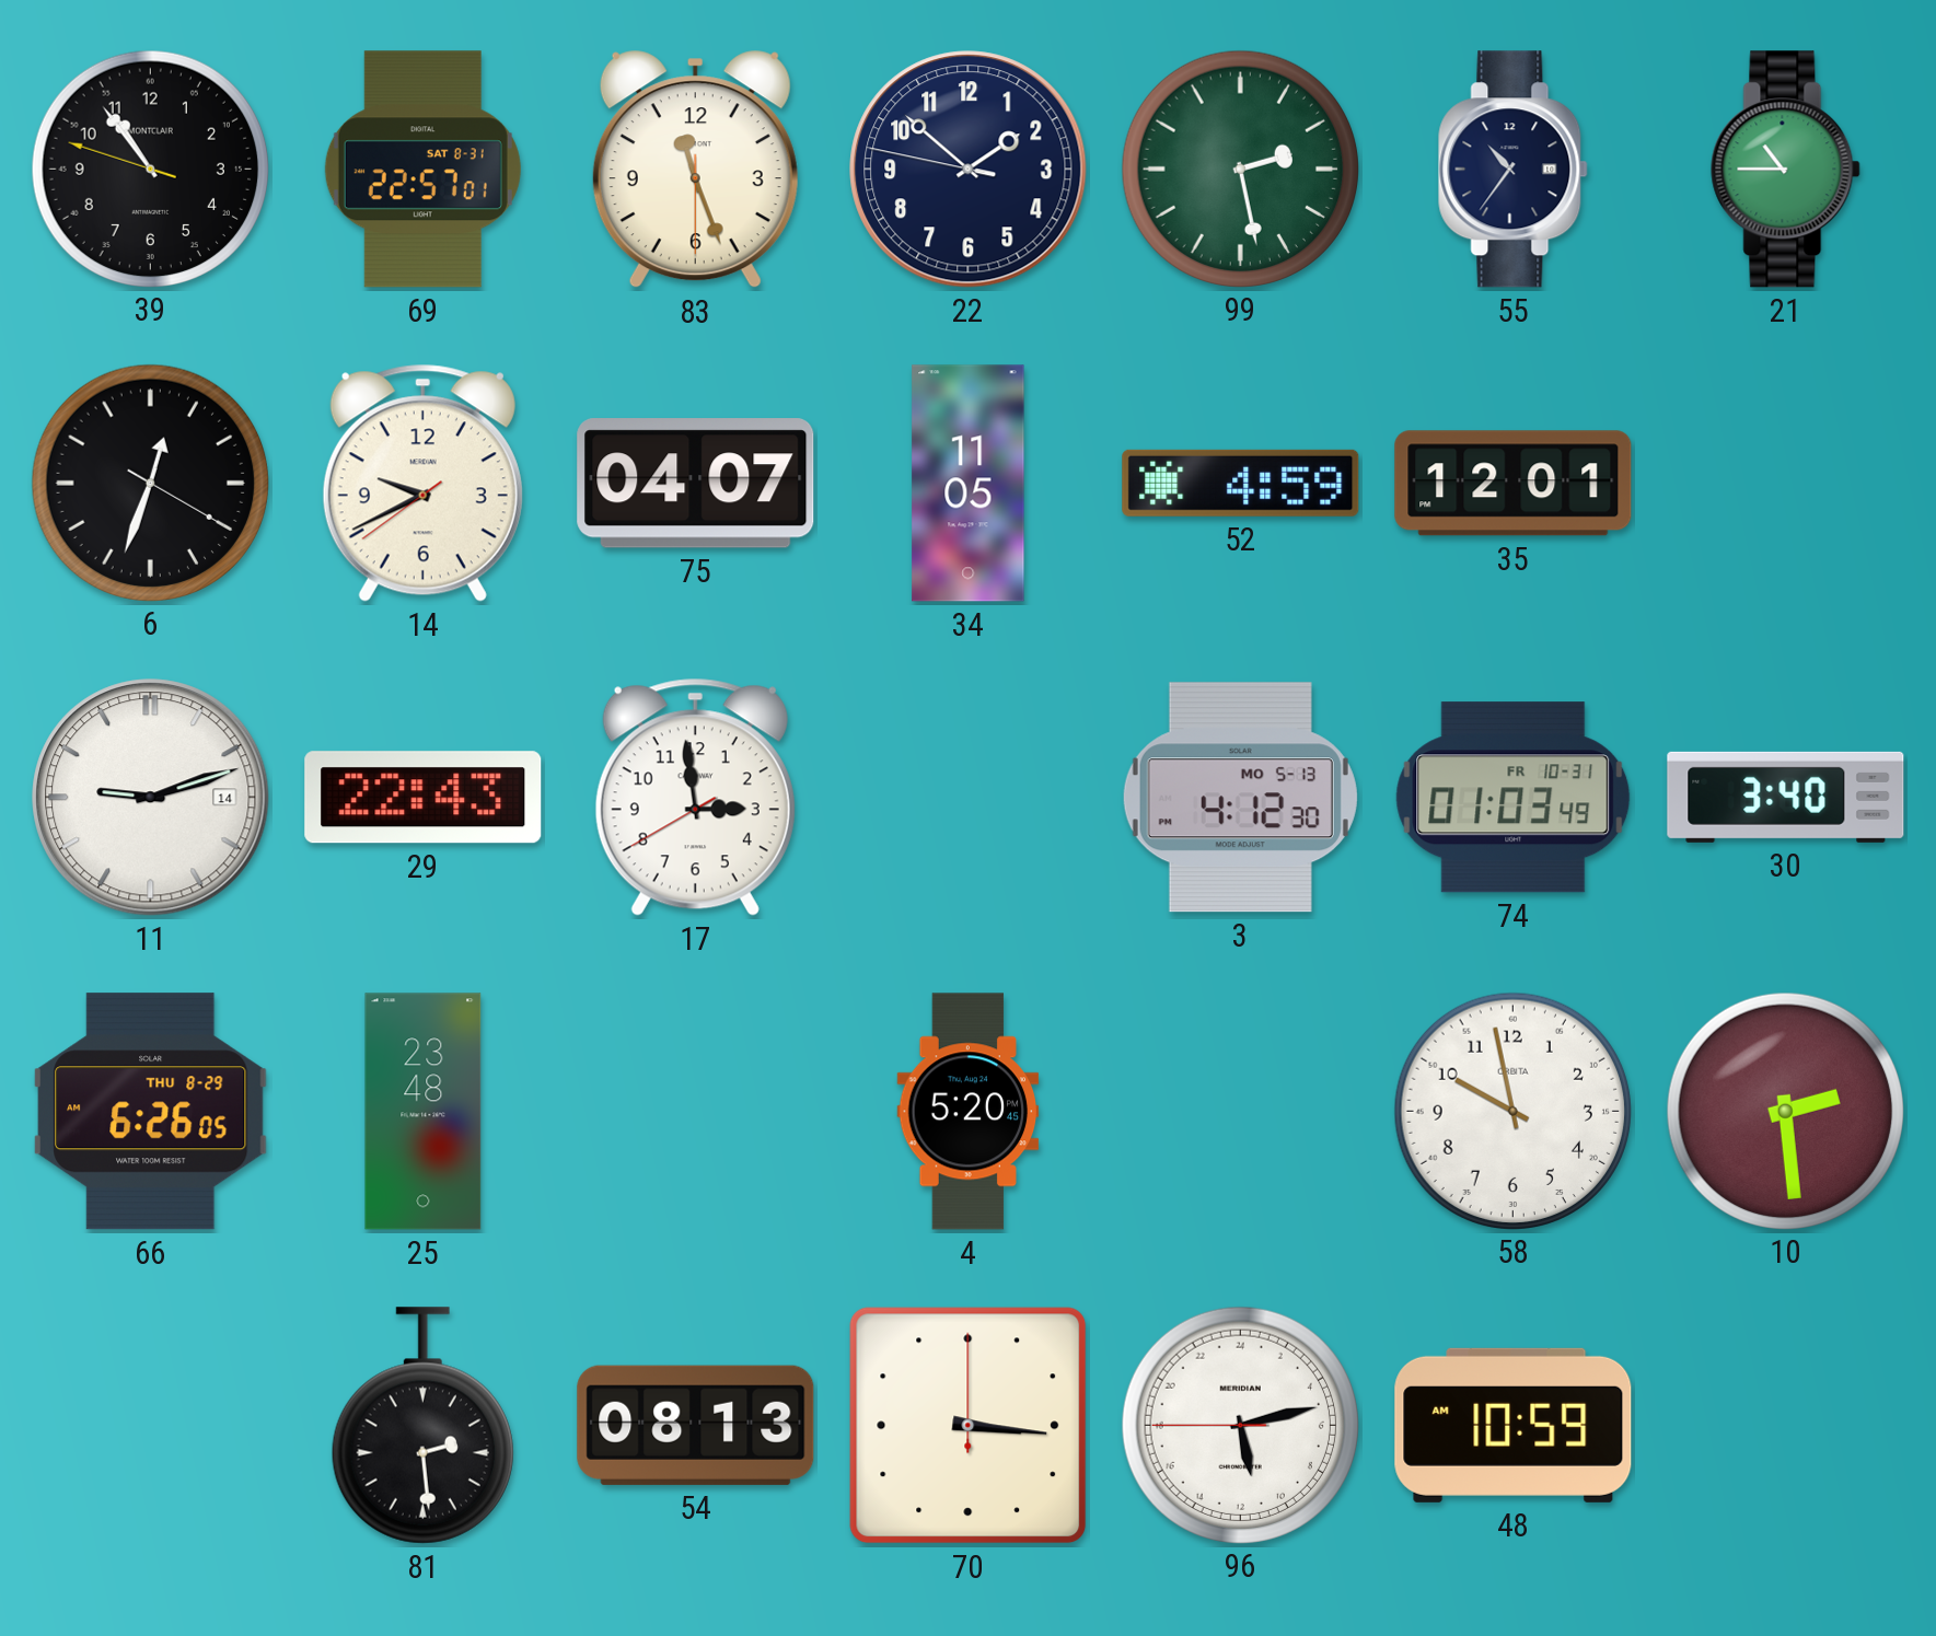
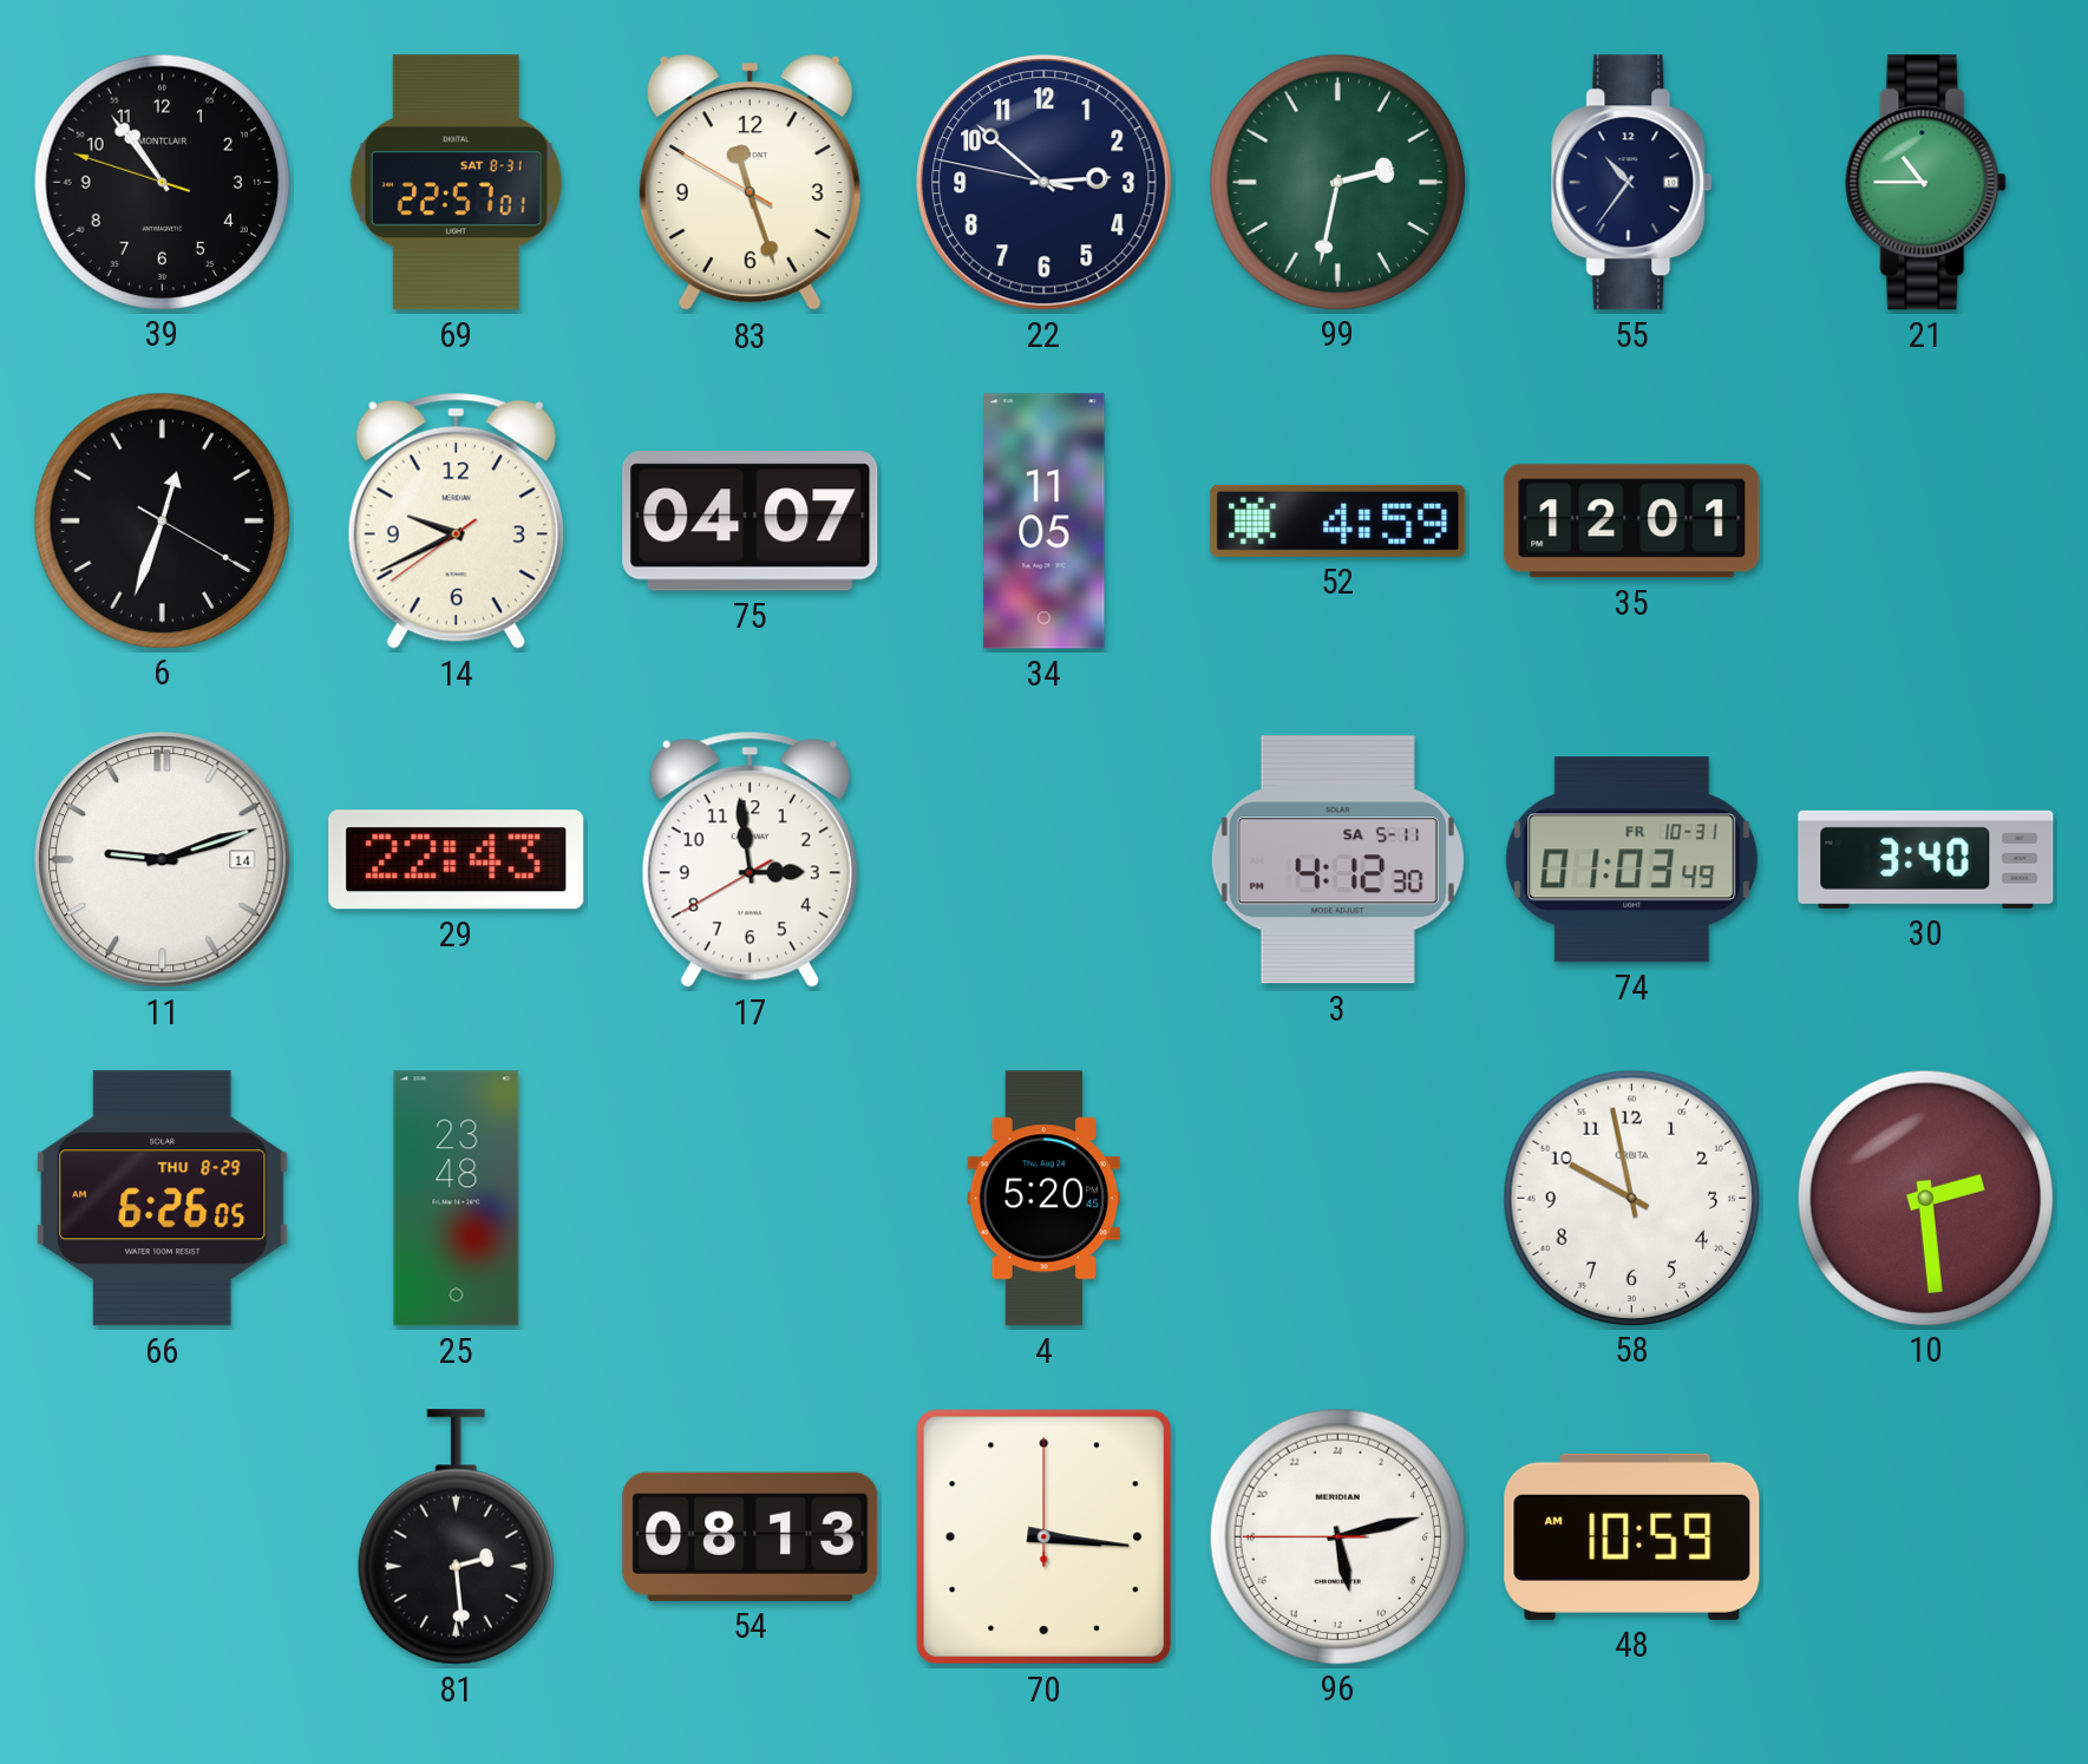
83: 11:26:30 -> 11:26:50 (750, 183)
22: 1:51 -> 2:51 (1045, 183)
99: 2:28 -> 2:32 (1337, 182)
3 date: MO 5-13 -> SA 5-11 (1337, 860)
